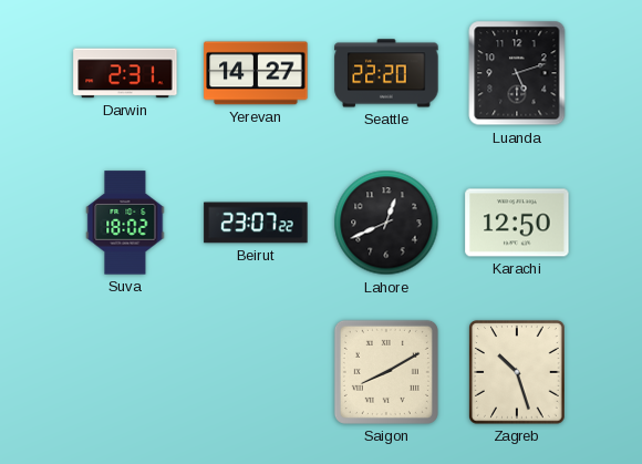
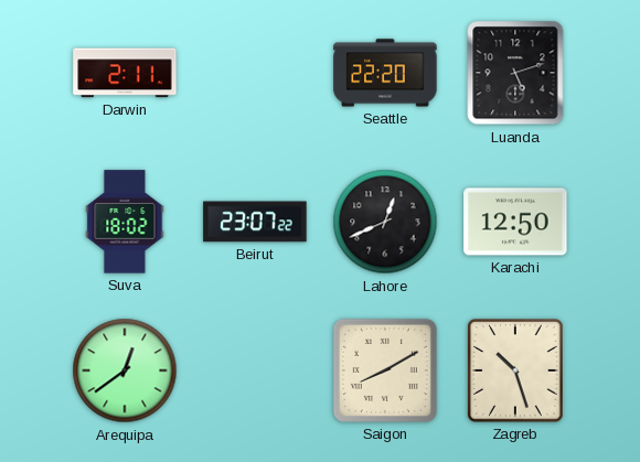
Darwin: 2:31 -> 2:11 (125, 73)
Yerevan: 14:27 -> none (256, 73)
Arequipa: none -> 12:39 (125, 370)
